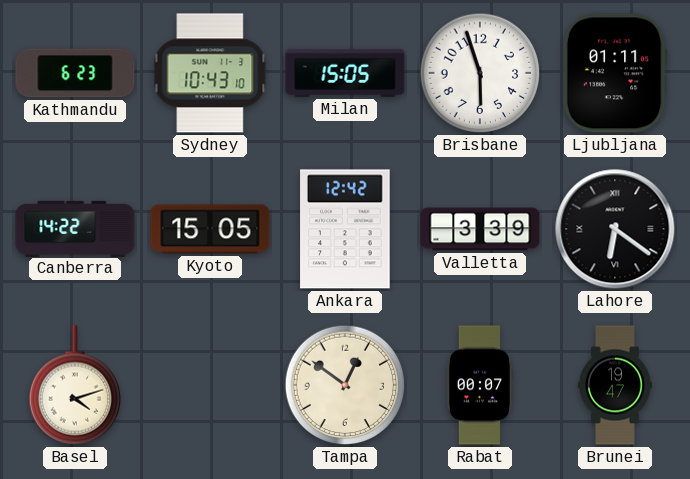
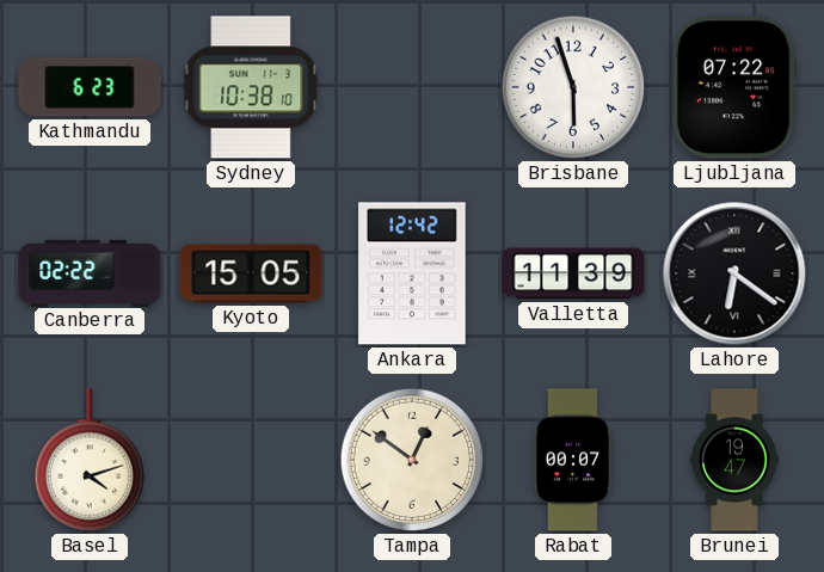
Sydney: 10:43 -> 10:38 (251, 87)
Milan: 15:05 -> none (345, 73)
Ljubljana: 01:11 -> 07:22 (734, 87)
Canberra: 14:22 -> 02:22 (90, 272)
Valletta: 3:39 -> 11:39 (573, 273)
